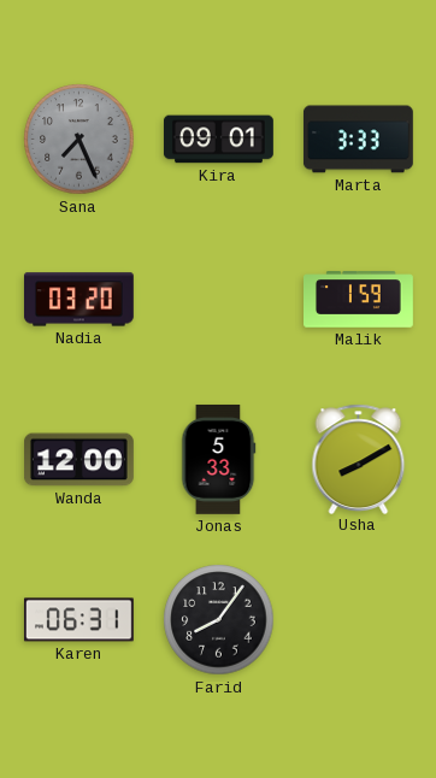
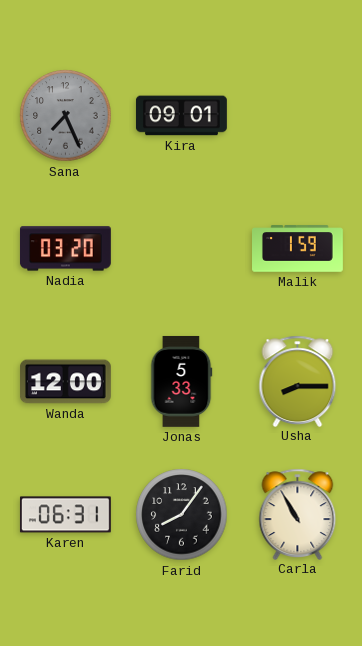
Marta: 3:33 -> none (358, 140)
Usha: 8:10 -> 8:15 (298, 381)
Carla: none -> 10:55 (298, 514)
